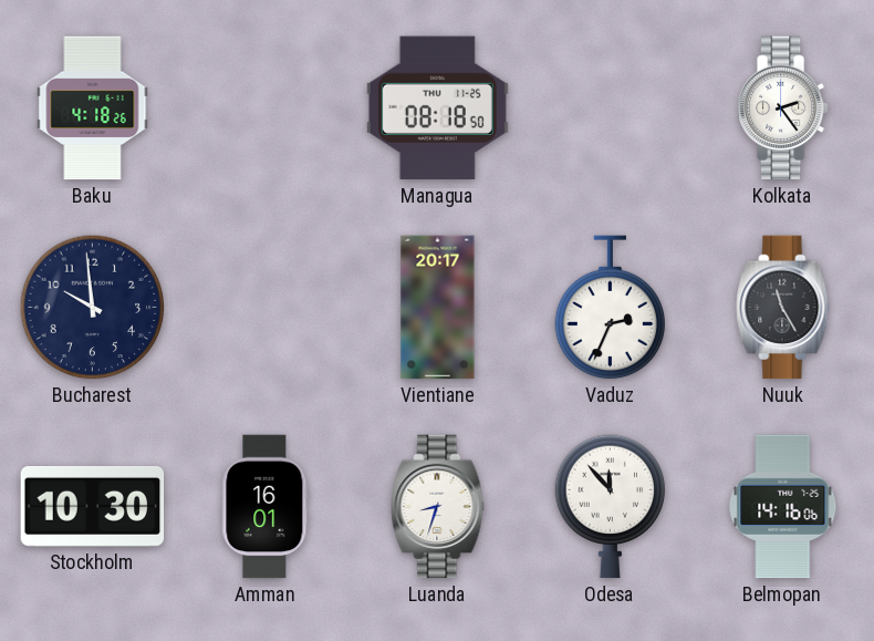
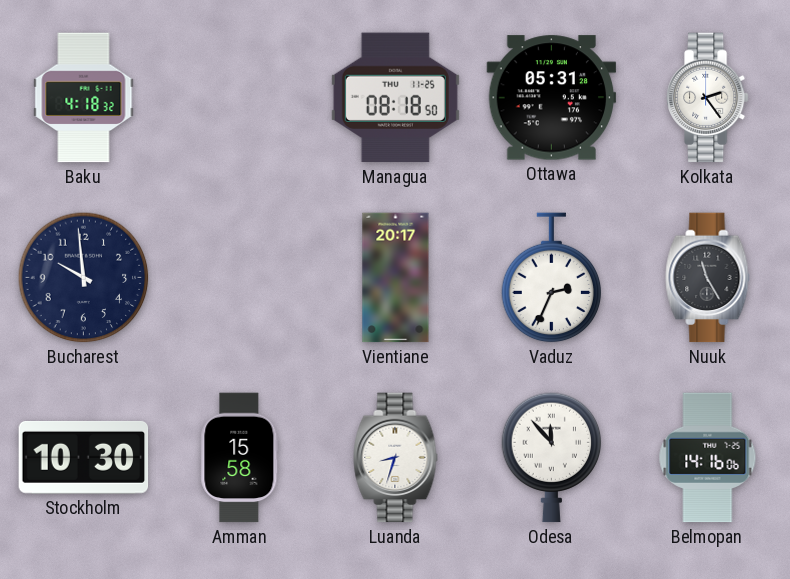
Baku: 4:18:26 -> 4:18:32 (84, 98)
Ottawa: none -> 05:31 (552, 98)
Amman: 16:01 -> 15:58 (240, 458)
